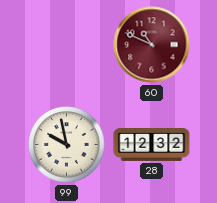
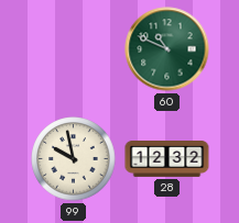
60 dial: burgundy -> green (167, 49)
